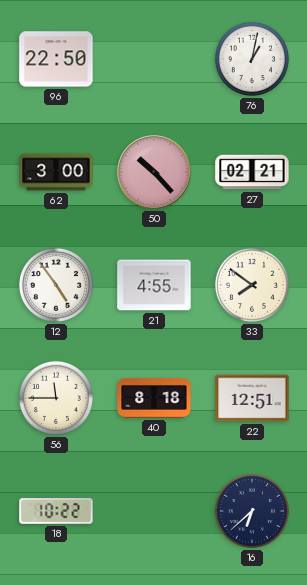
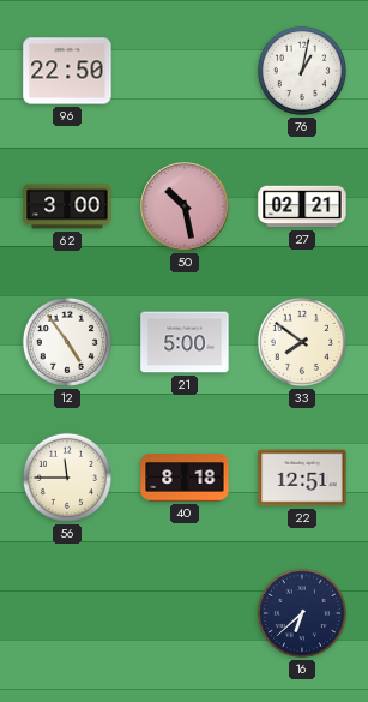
50: 10:23 -> 10:28 (185, 206)
21: 4:55 -> 5:00 (185, 342)
18: 10:22 -> none (56, 511)
